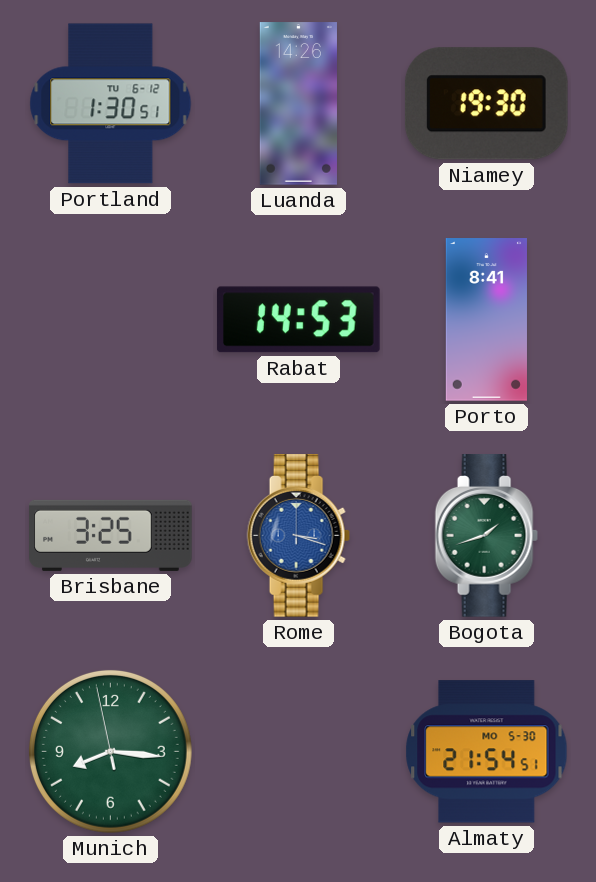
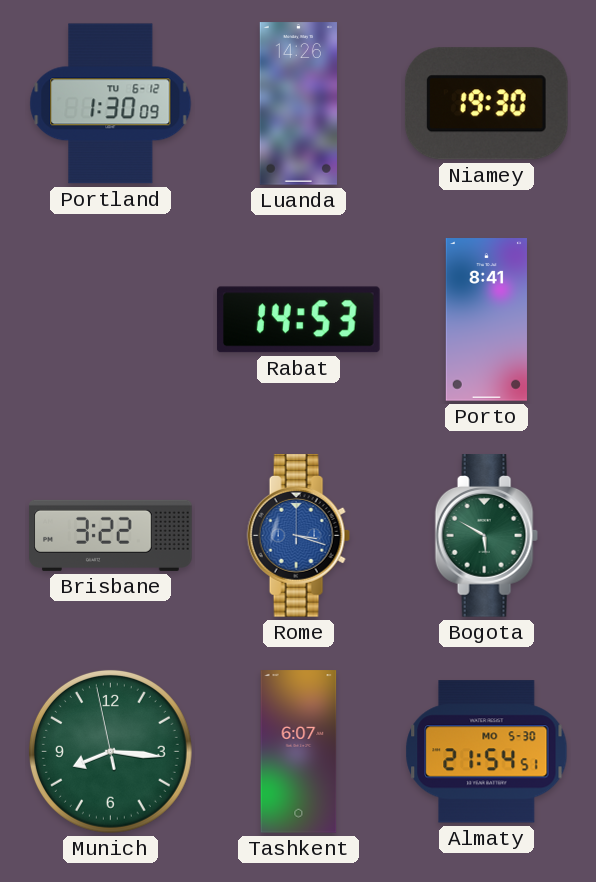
Portland: 1:30:51 -> 1:30:09 (111, 104)
Brisbane: 3:25 -> 3:22 (111, 535)
Bogota: 1:42 -> 5:50 (486, 536)
Tashkent: none -> 6:07 (299, 752)
